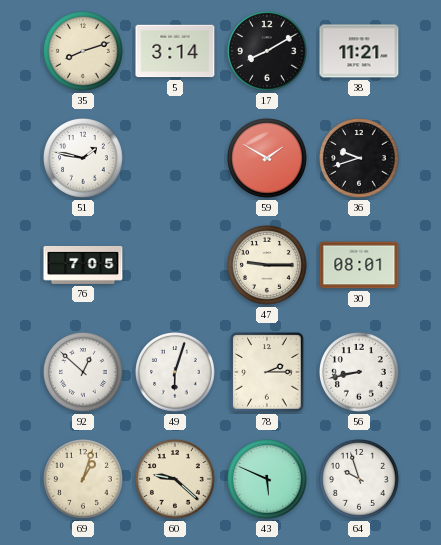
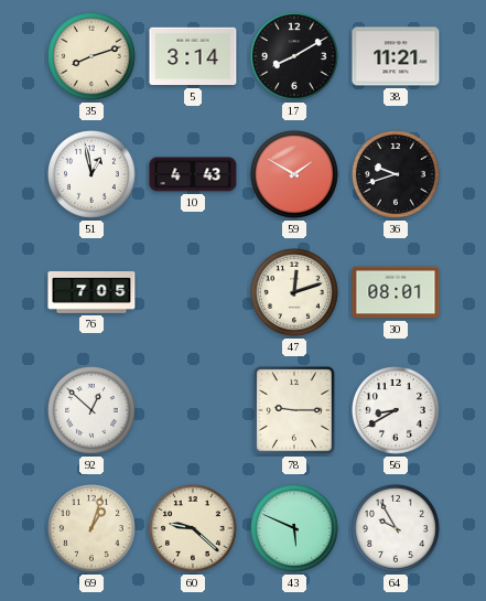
51: 1:47 -> 12:58 (93, 175)
10: none -> 4:43 (193, 174)
47: 9:15 -> 12:12 (295, 293)
49: 6:03 -> none (176, 373)
78: 2:15 -> 9:15 (294, 410)
56: 8:43 -> 8:40 (397, 411)
64: 9:57 -> 9:55 (397, 529)
